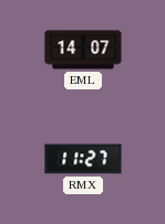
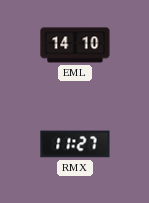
EML: 14:07 -> 14:10 (75, 45)
